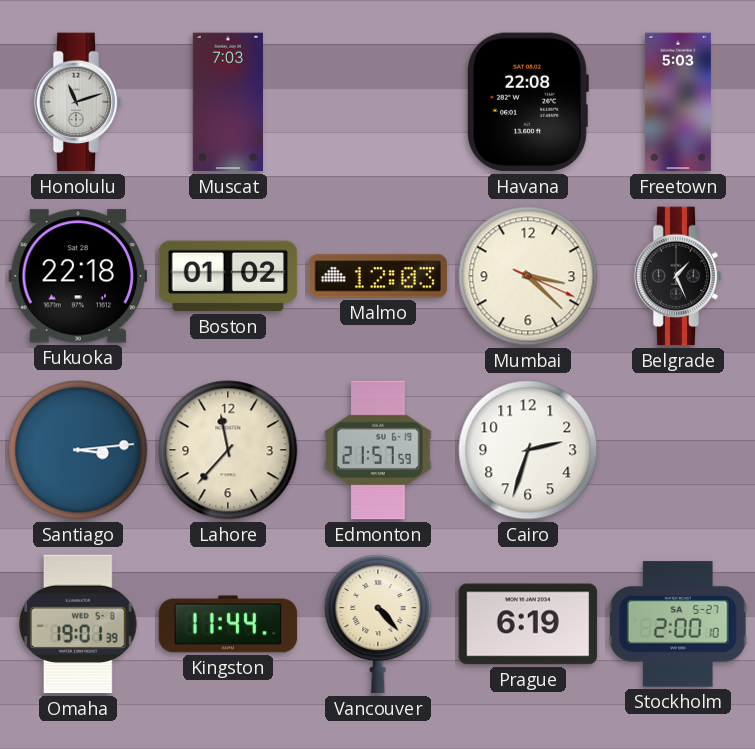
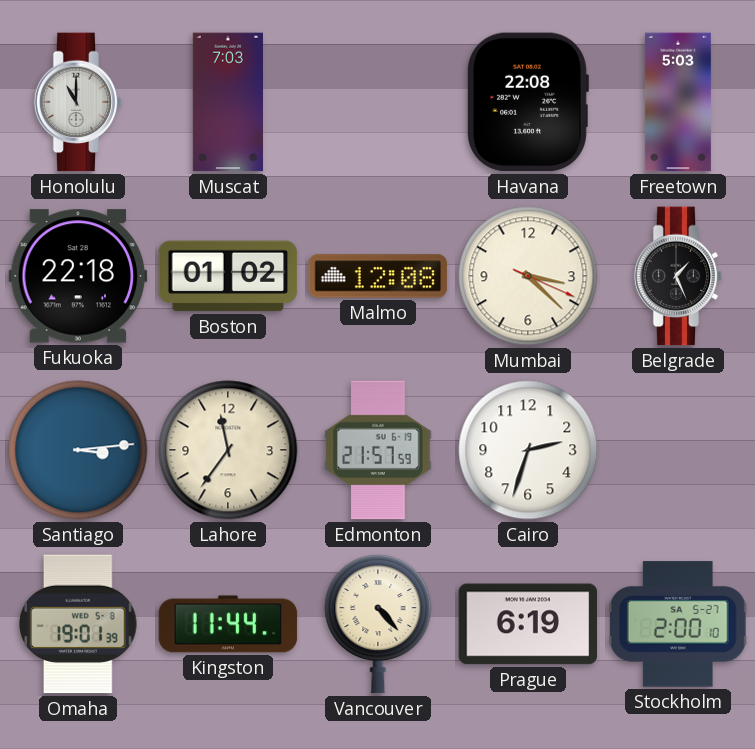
Honolulu: 11:12 -> 11:00 (78, 102)
Malmo: 12:03 -> 12:08 (378, 276)
Lahore: 11:37 -> 11:36 (228, 450)
